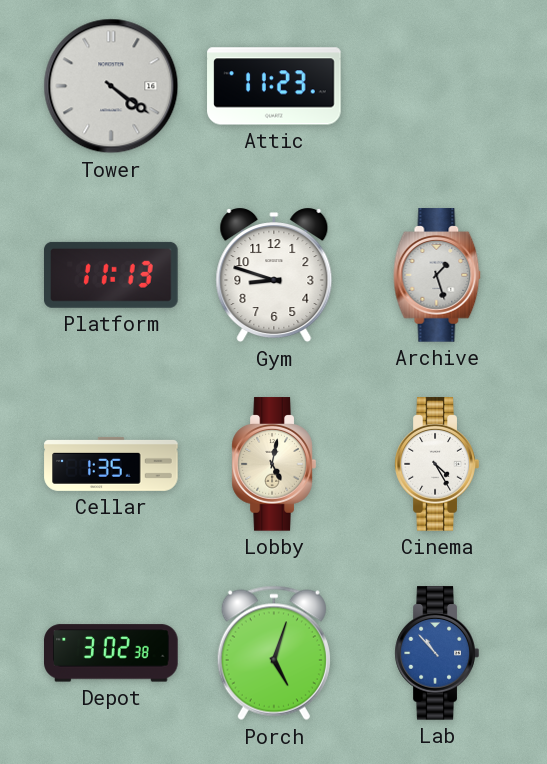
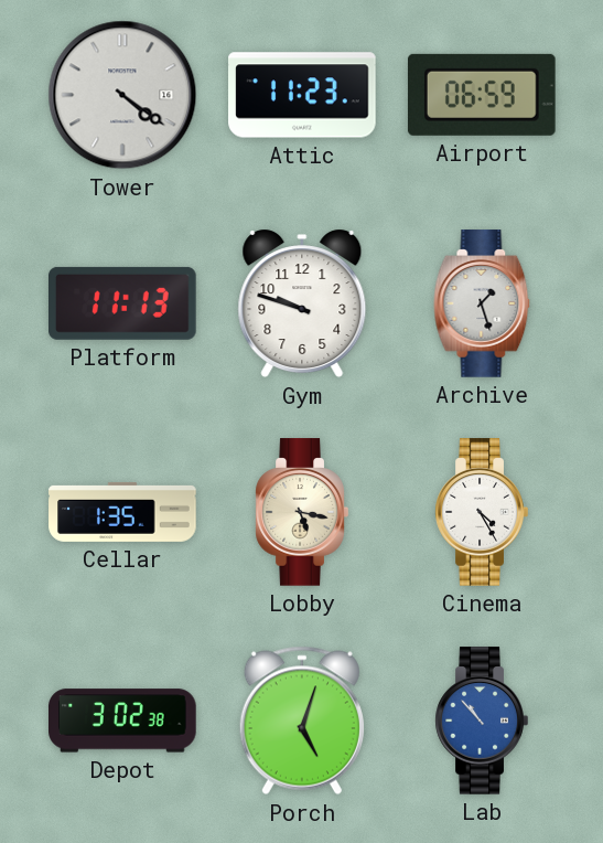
Airport: none -> 06:59 (482, 95)
Gym: 8:48 -> 9:48 (302, 303)
Lobby: 5:02 -> 5:17 (302, 512)
